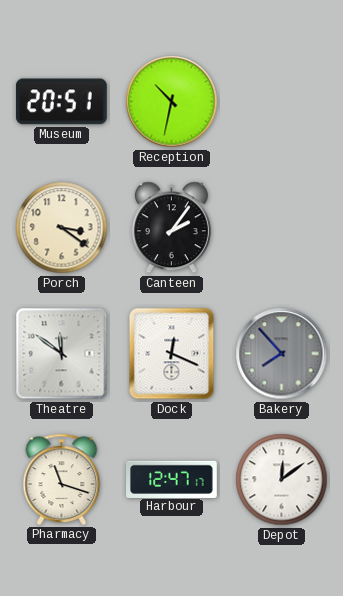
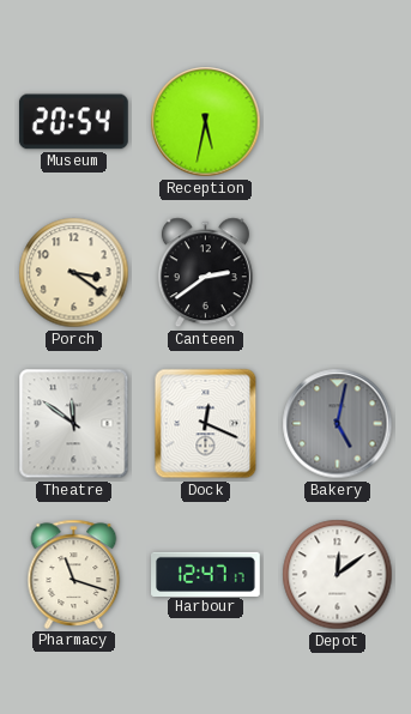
Museum: 20:51 -> 20:54 (73, 122)
Reception: 10:32 -> 5:32 (206, 122)
Canteen: 2:06 -> 2:39 (205, 273)
Bakery: 7:53 -> 5:02 (338, 424)
